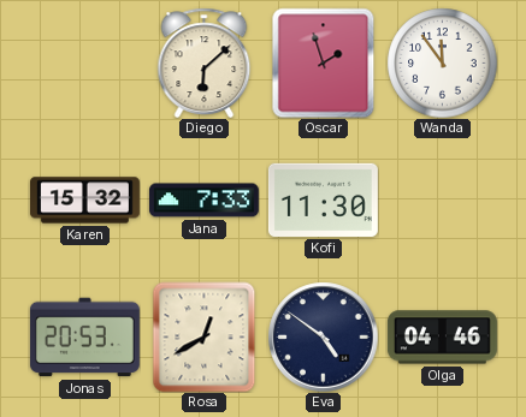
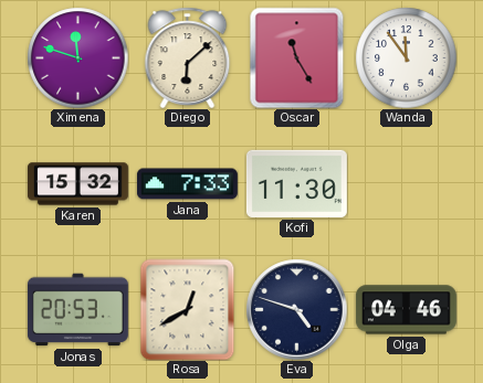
Ximena: none -> 11:48 (77, 57)
Oscar: 1:57 -> 11:25 (297, 57)
Eva: 4:51 -> 4:48 (296, 309)
